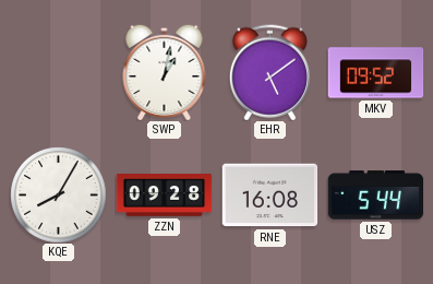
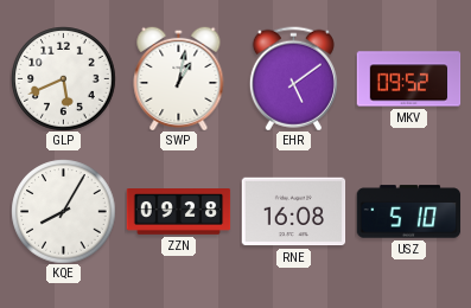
GLP: none -> 5:41 (63, 78)
USZ: 5:44 -> 5:10 (408, 212)
